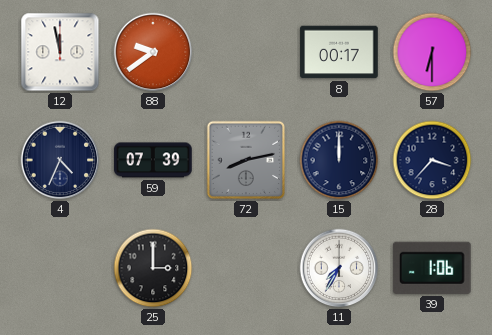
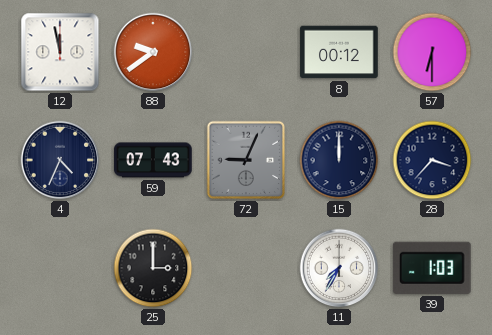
8: 00:17 -> 00:12 (339, 52)
59: 07:39 -> 07:43 (153, 160)
72: 8:13 -> 9:04 (246, 160)
39: 1:06 -> 1:03 (432, 268)
